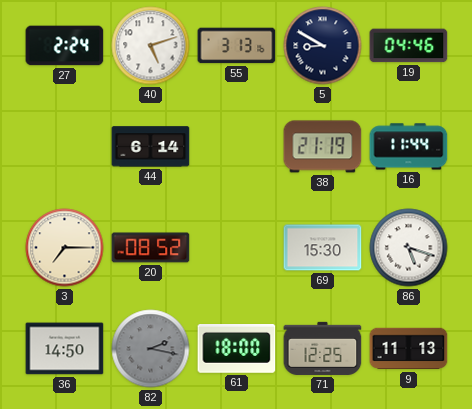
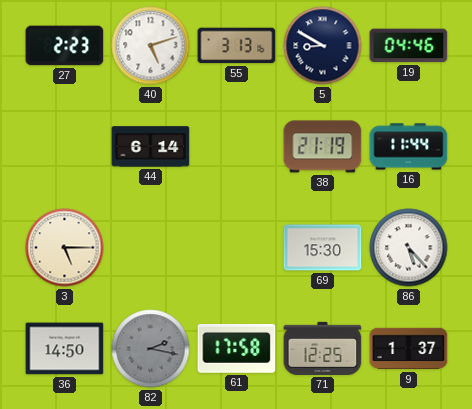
27: 2:24 -> 2:23 (65, 46)
3: 7:15 -> 5:15 (65, 248)
20: 08:52 -> none (151, 248)
86: 5:18 -> 5:23 (409, 248)
61: 18:00 -> 17:58 (237, 349)
9: 11:13 -> 1:37 (409, 349)
